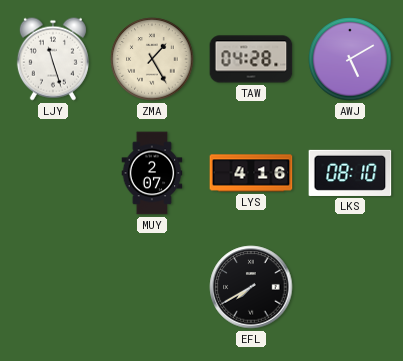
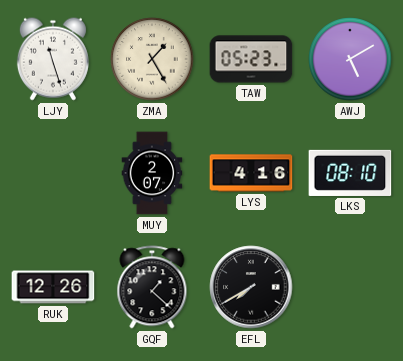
TAW: 04:28 -> 05:23 (251, 59)
RUK: none -> 12:26 (53, 287)
GQF: none -> 1:22 (152, 287)
